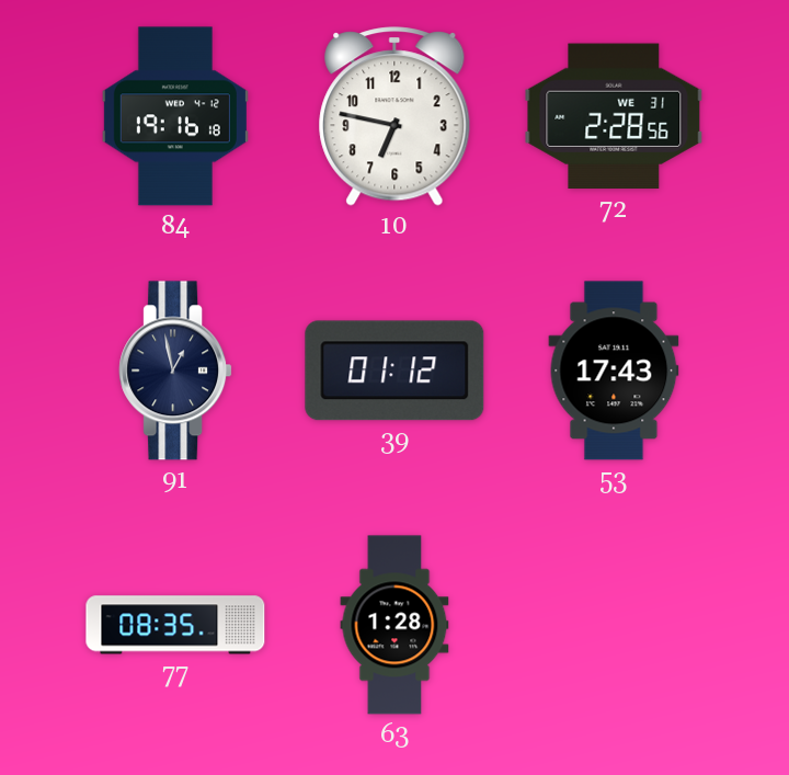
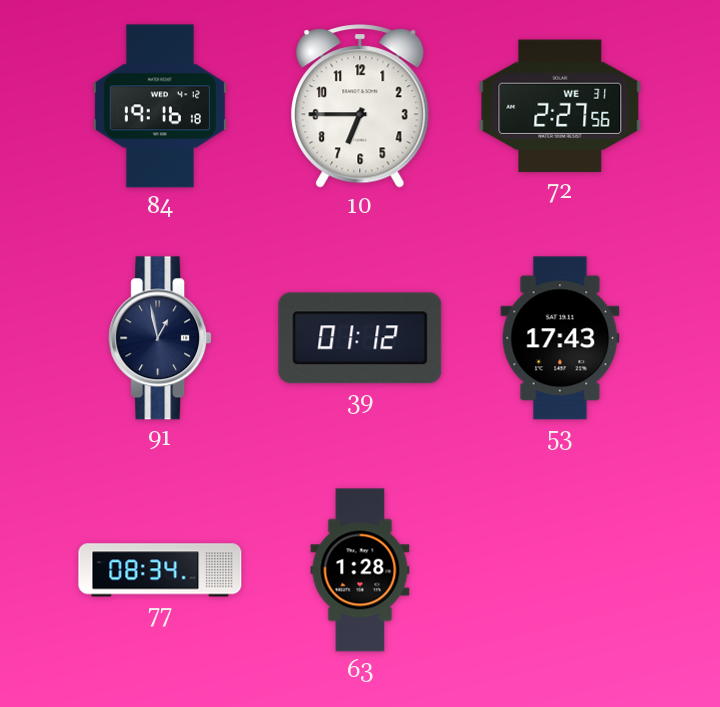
10: 6:47 -> 6:45 (360, 106)
72: 2:28 -> 2:27 (560, 106)
77: 08:35 -> 08:34 (160, 570)
